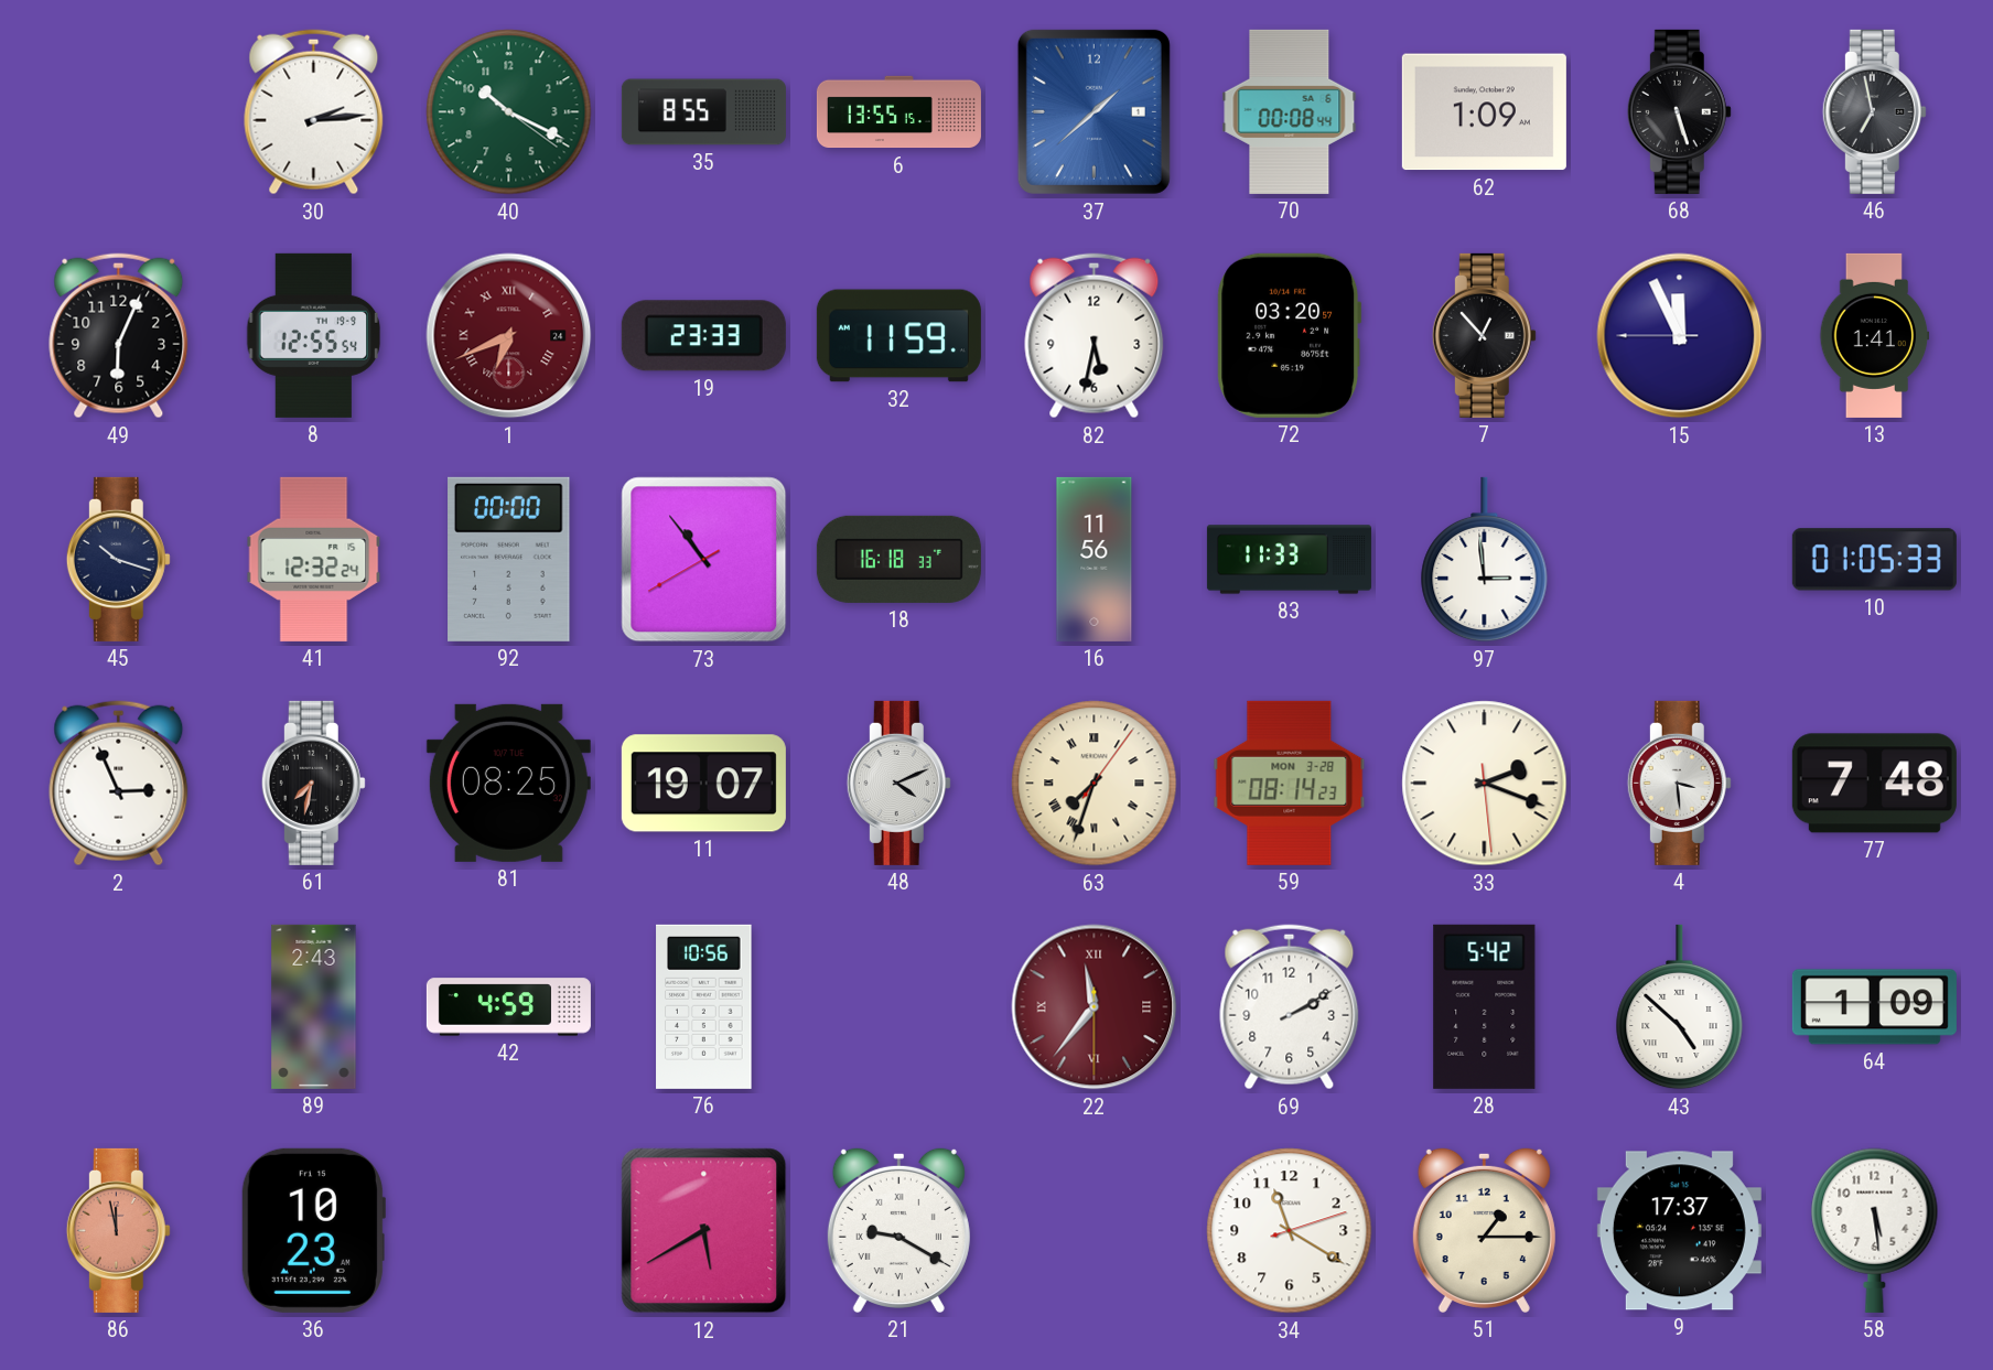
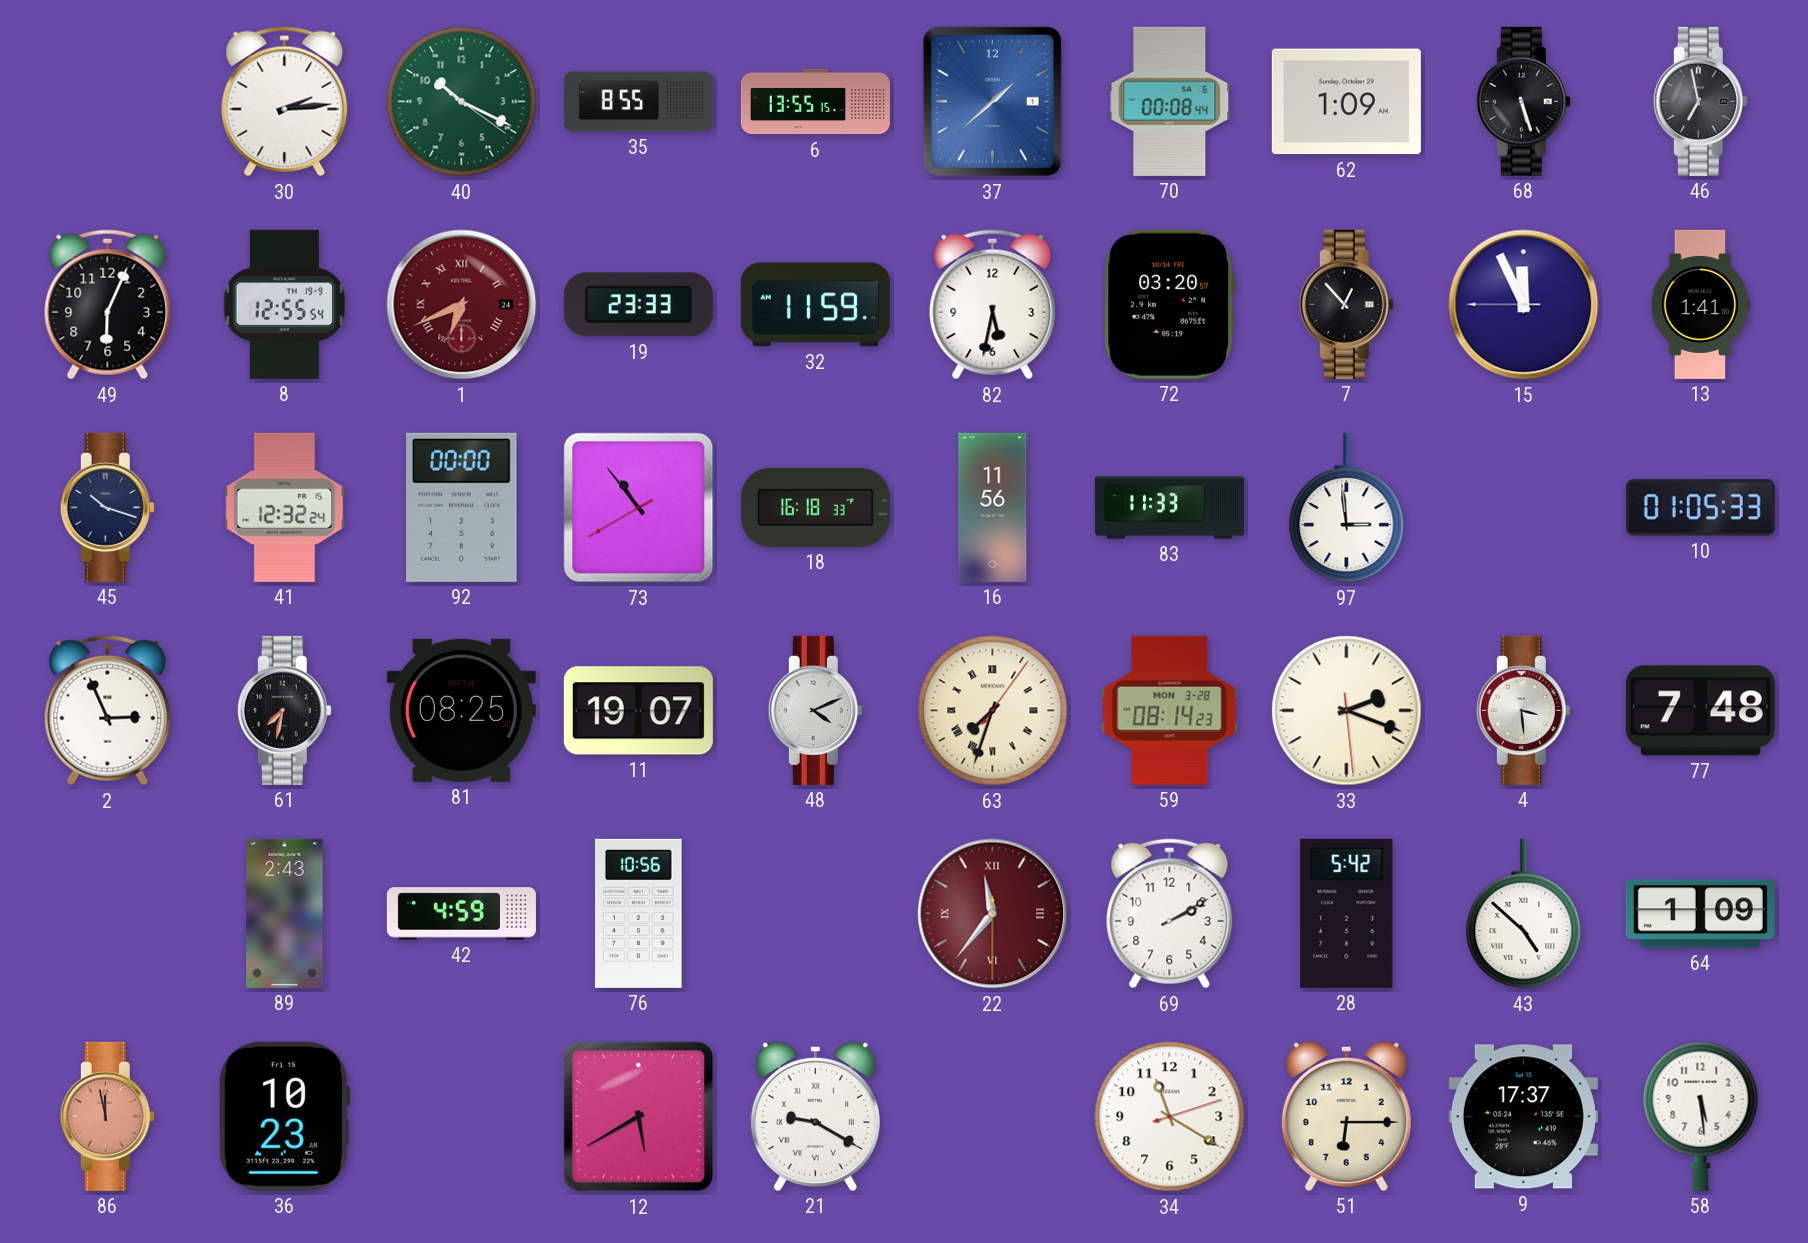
51: 1:15 -> 6:15 (1346, 1116)
